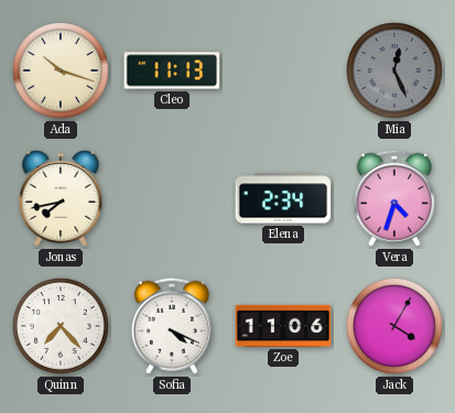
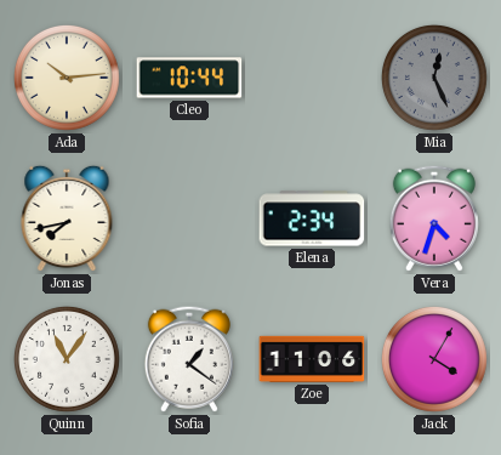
Ada: 10:18 -> 10:14 (67, 78)
Cleo: 11:13 -> 10:44 (189, 78)
Quinn: 7:23 -> 11:06 (67, 359)
Sofia: 4:19 -> 1:21 (189, 359)
